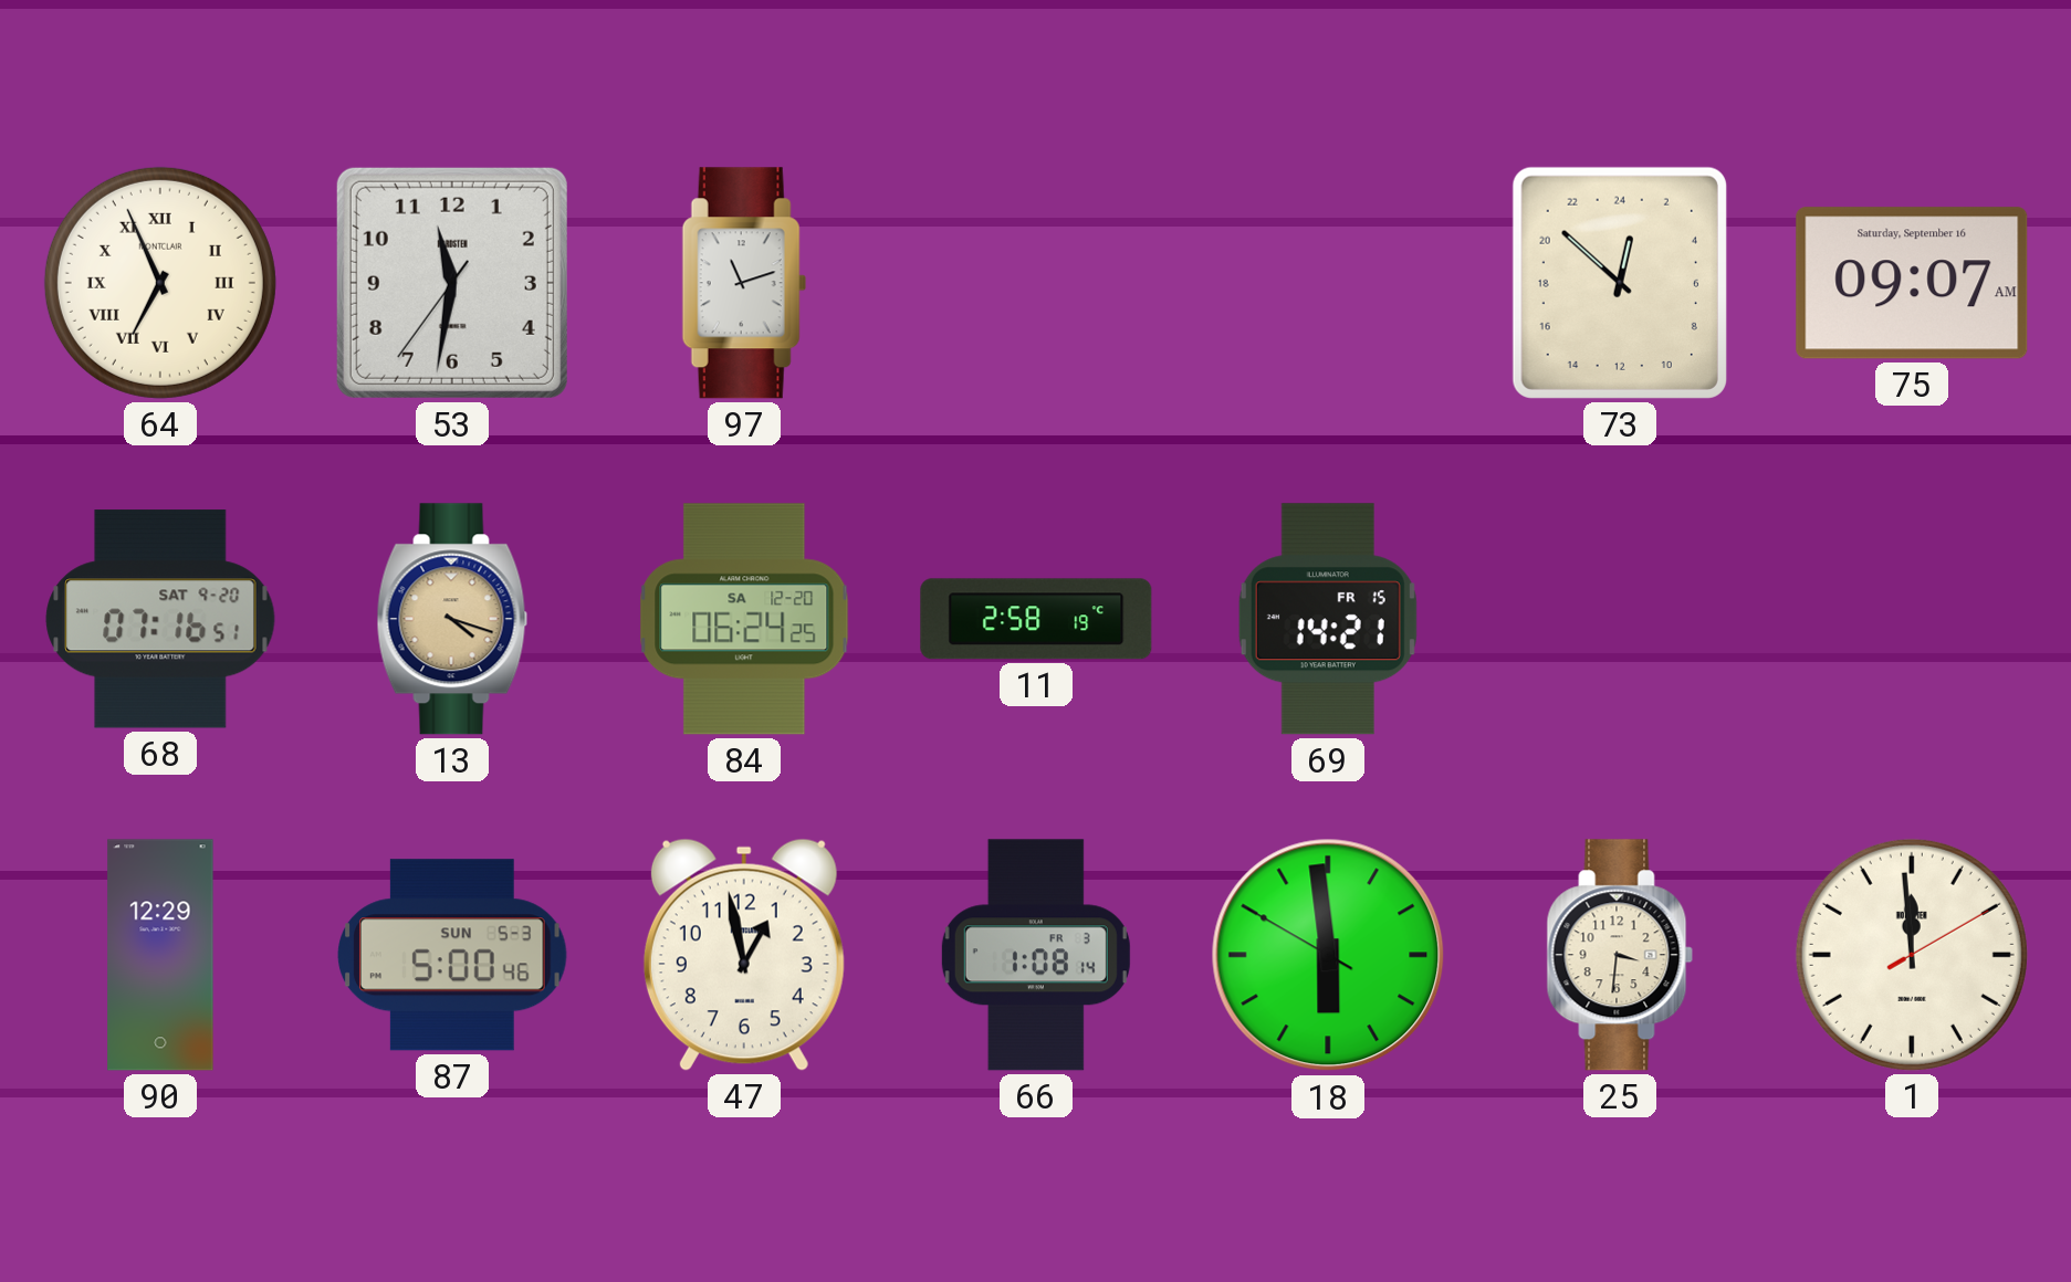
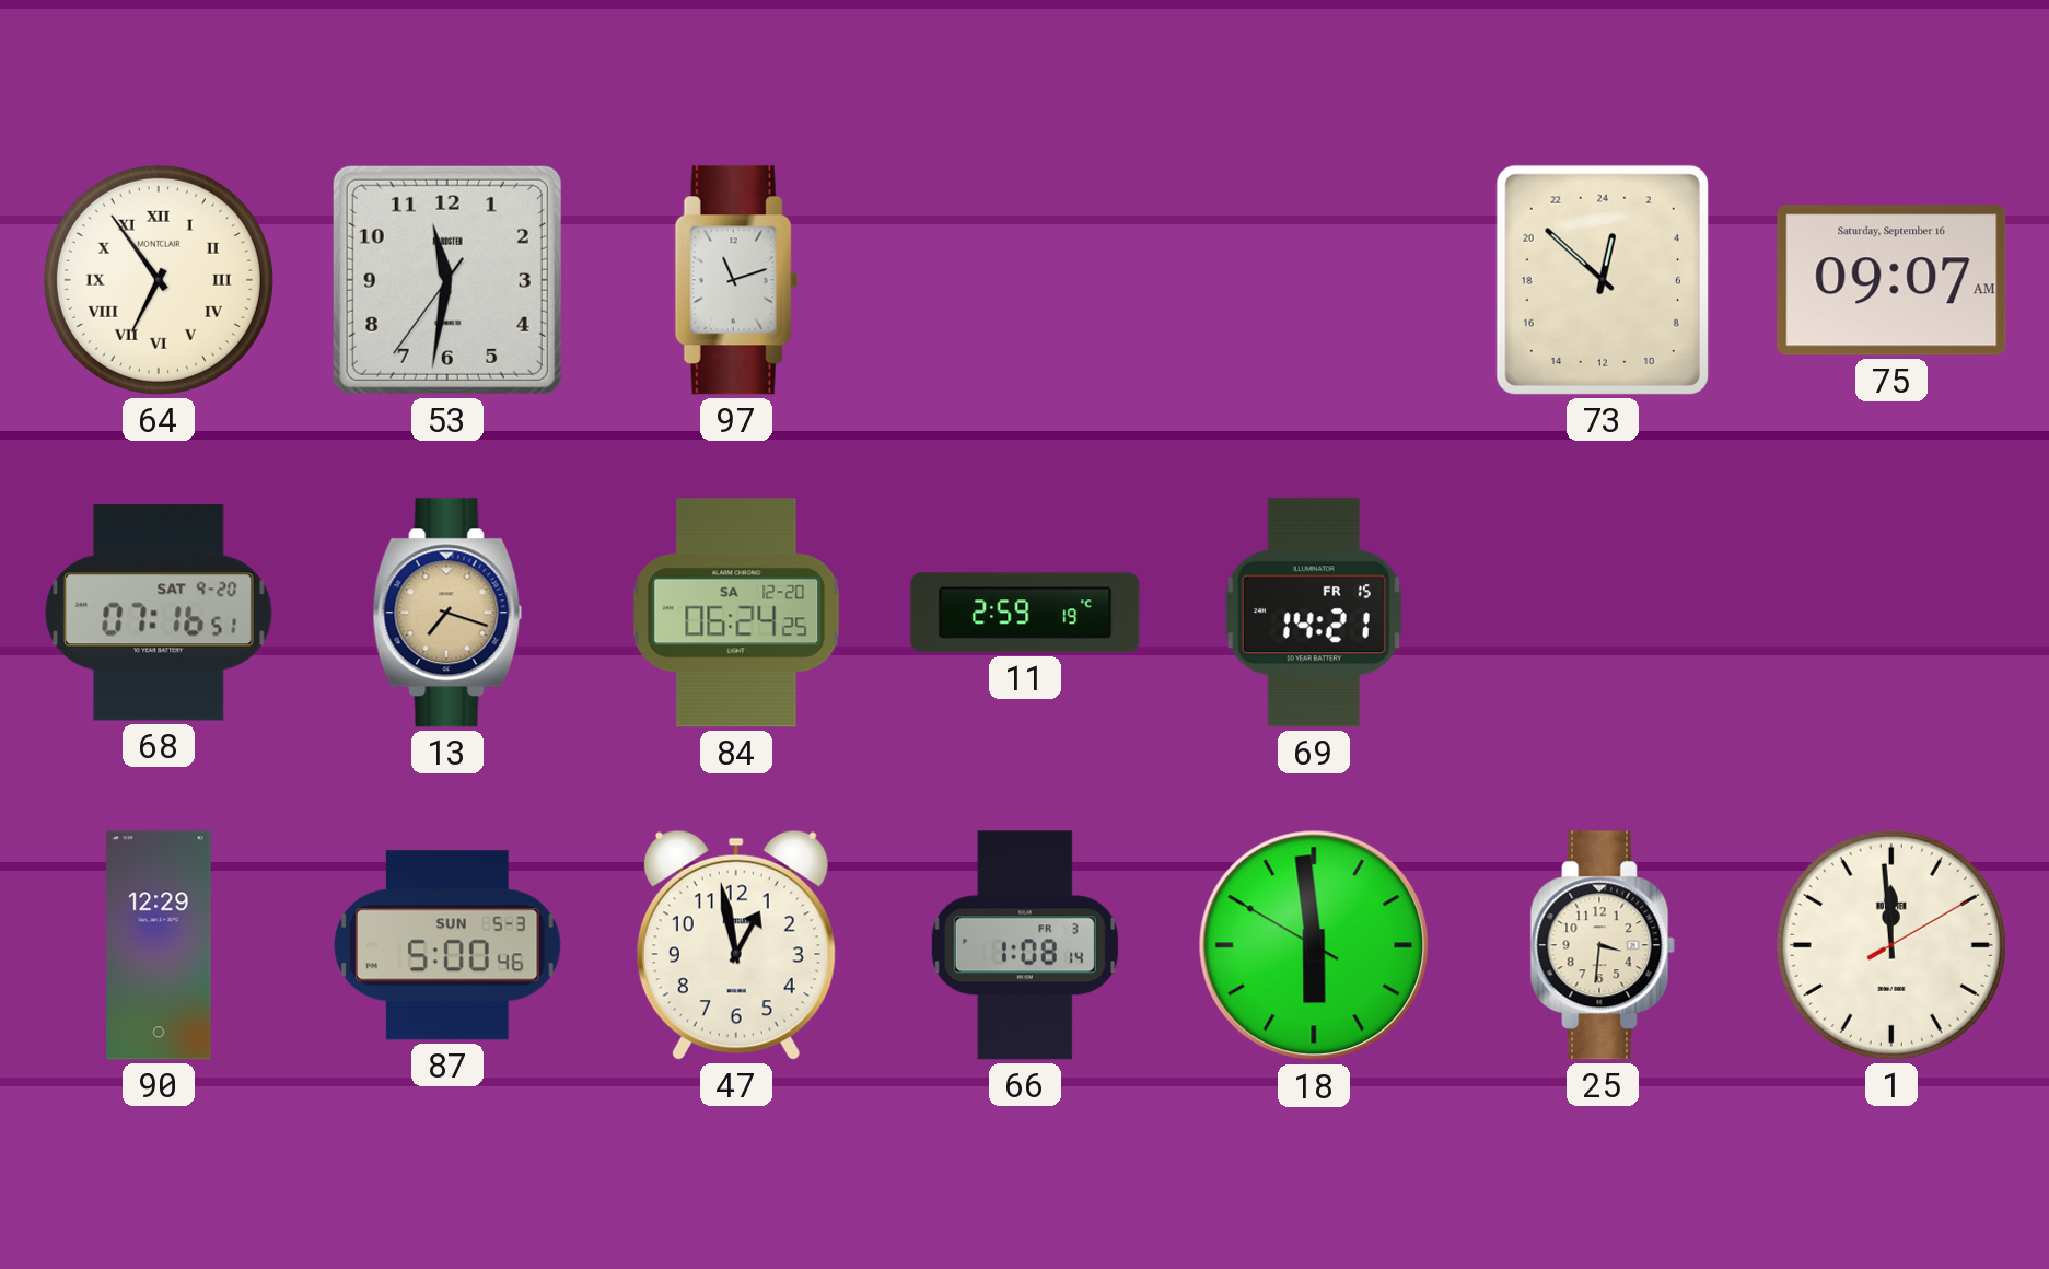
64: 6:56 -> 6:54 (159, 280)
13: 4:18 -> 7:18 (447, 613)
11: 2:58 -> 2:59 (1025, 613)
